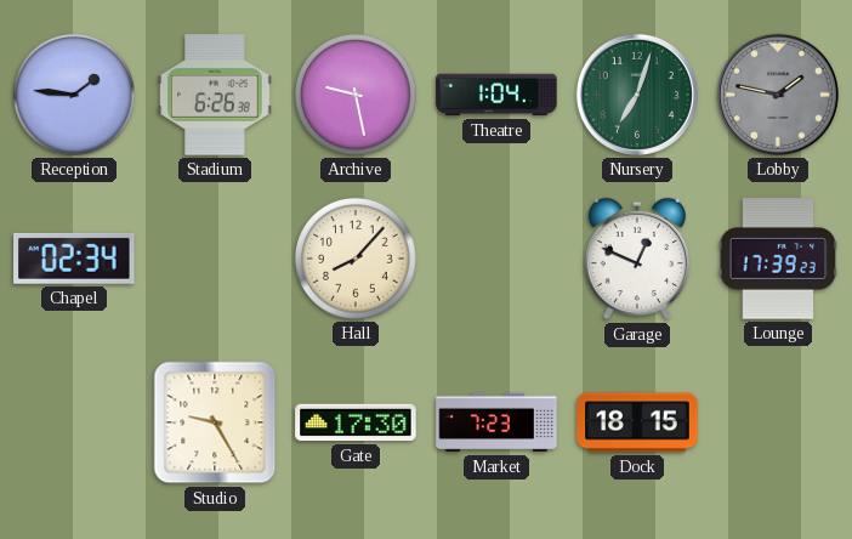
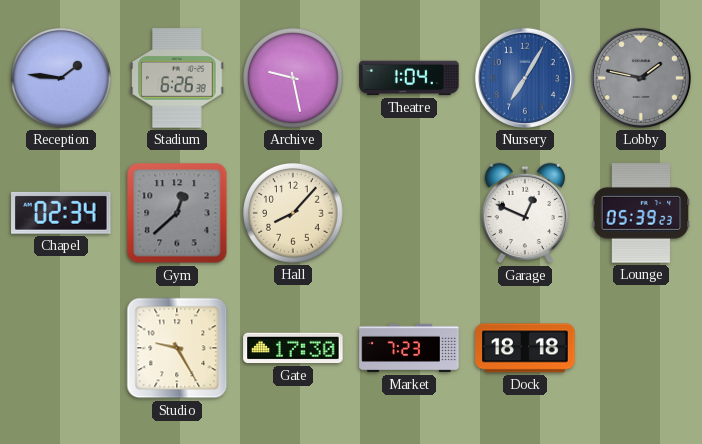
Nursery: 7:03 -> 7:05 (525, 78)
Nursery dial: green -> blue (525, 78)
Gym: none -> 12:38 (177, 213)
Lounge: 17:39 -> 05:39 (641, 213)
Dock: 18:15 -> 18:18 (525, 348)
